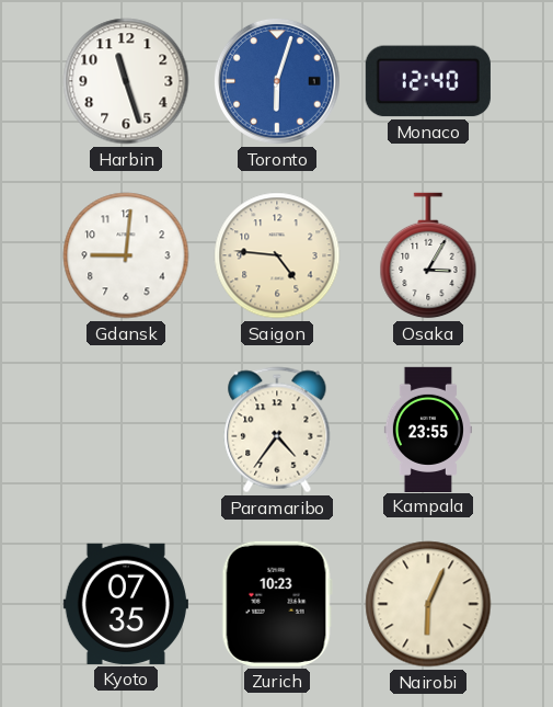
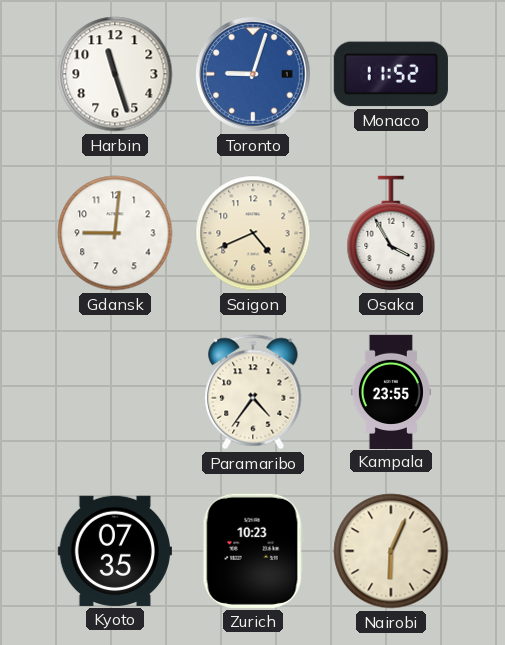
Toronto: 6:03 -> 9:03 (253, 74)
Monaco: 12:40 -> 11:52 (391, 74)
Saigon: 4:46 -> 4:41 (253, 233)
Osaka: 3:05 -> 3:55 (391, 233)
